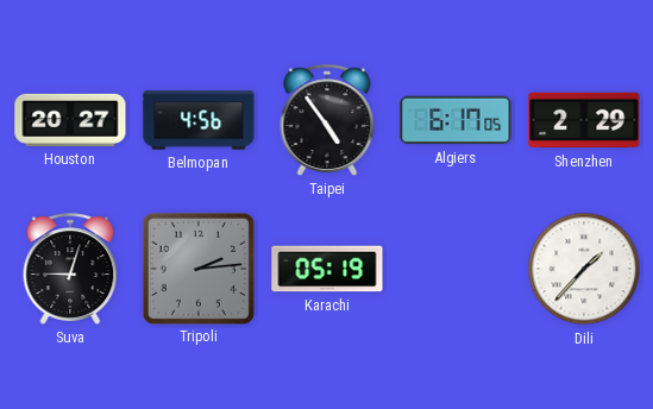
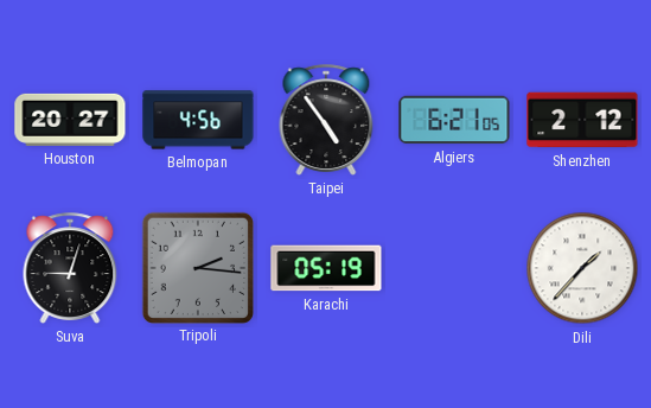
Algiers: 6:17 -> 6:21 (454, 120)
Shenzhen: 2:29 -> 2:12 (582, 120)
Tripoli: 2:14 -> 2:16 (197, 267)
